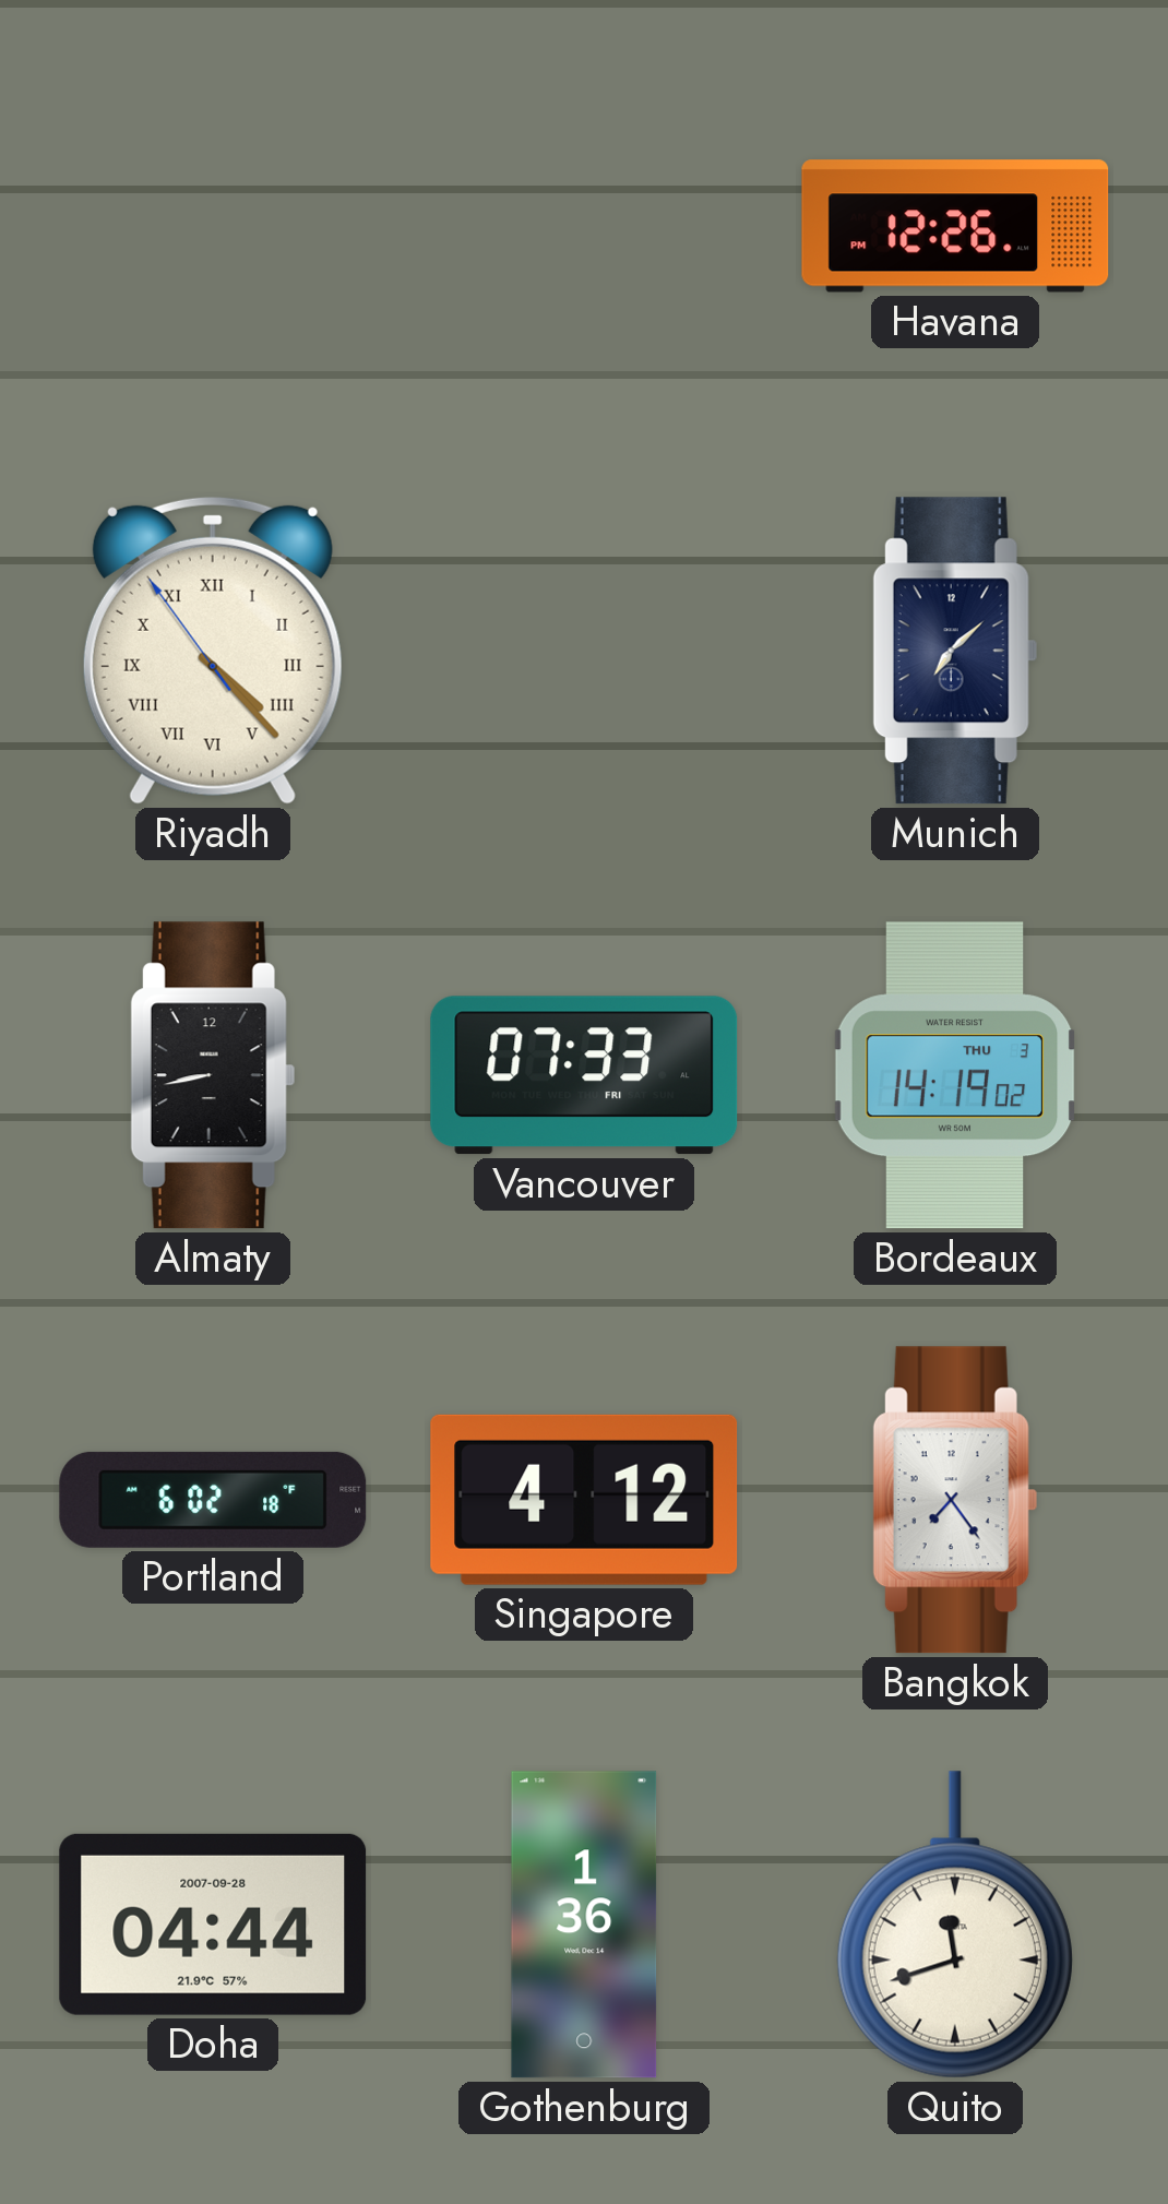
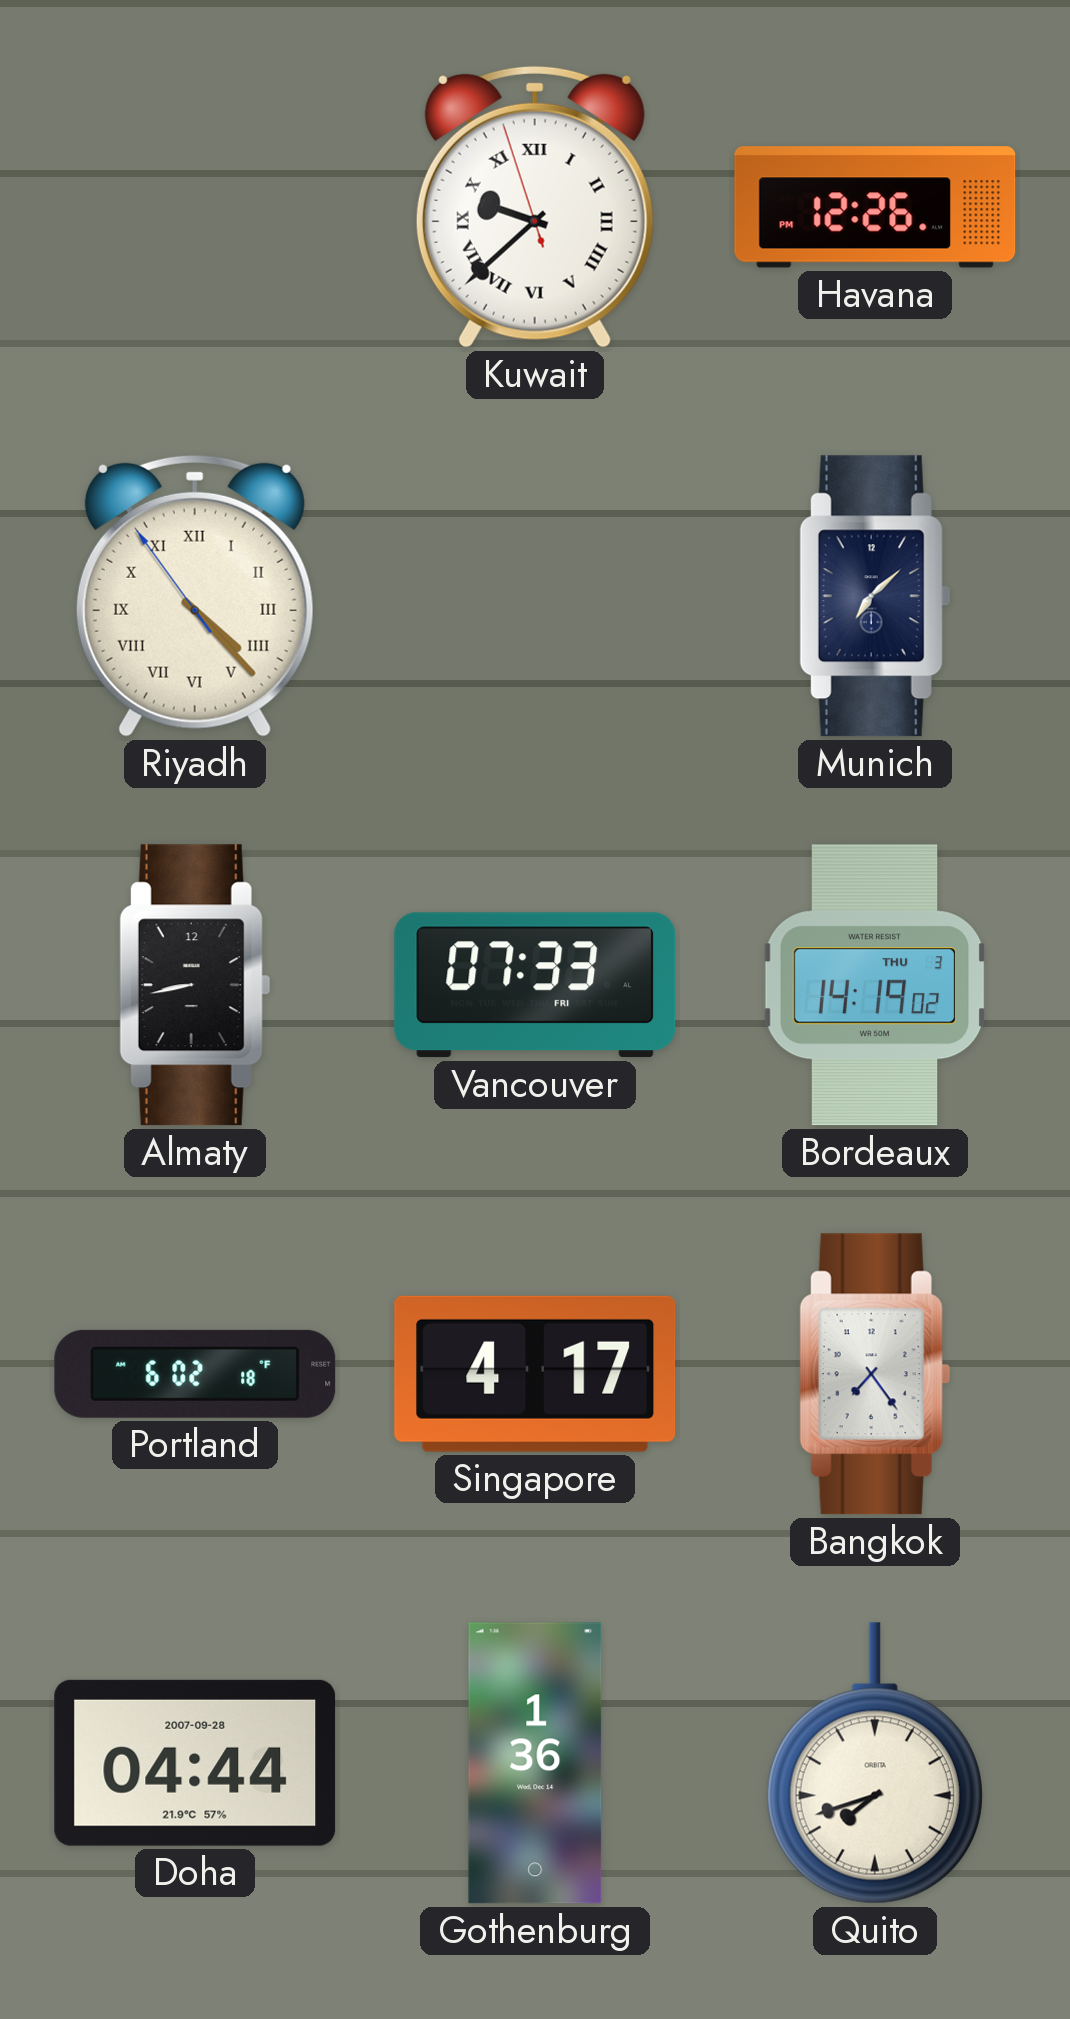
Kuwait: none -> 9:37 (535, 207)
Singapore: 4:12 -> 4:17 (535, 1374)
Quito: 11:42 -> 7:42 (875, 1763)
